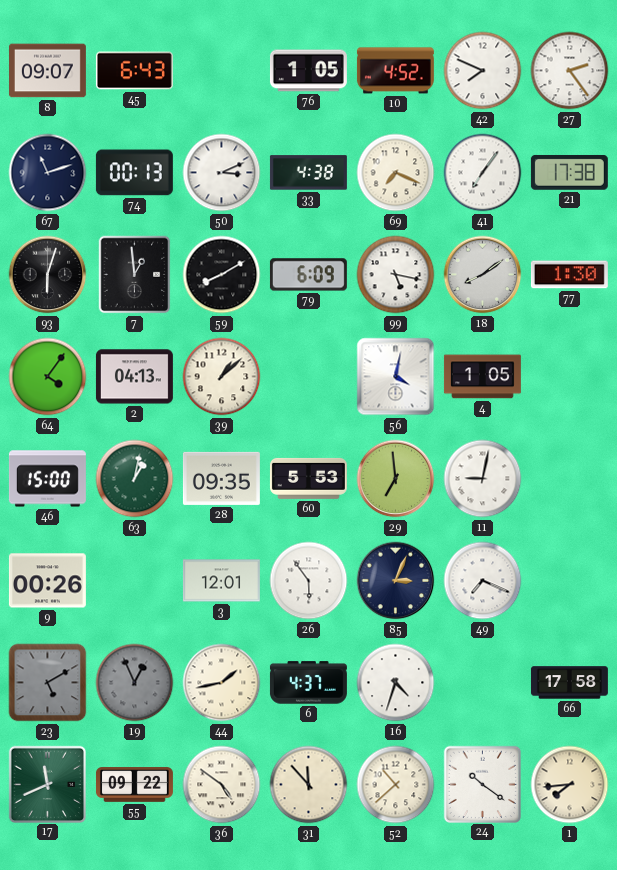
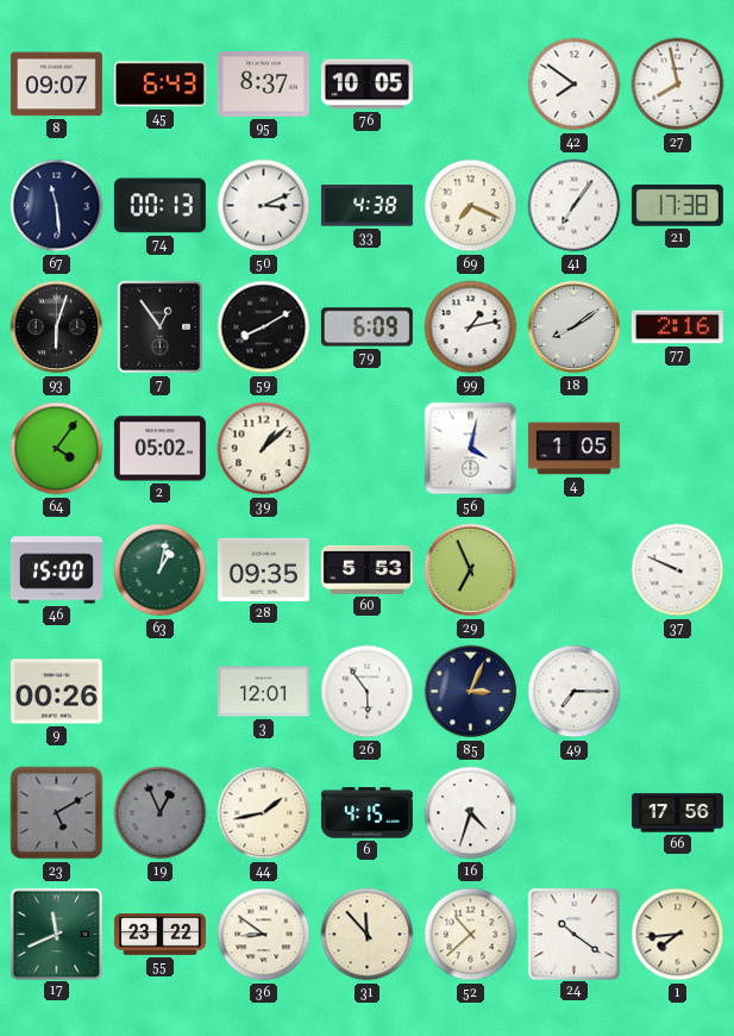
95: none -> 8:37 (263, 85)
76: 1:05 -> 10:05 (366, 85)
10: 4:52 -> none (395, 71)
42: 7:49 -> 7:51 (575, 85)
27: 2:24 -> 7:58 (678, 85)
67: 11:12 -> 11:29 (57, 206)
7: 12:59 -> 12:54 (161, 327)
99: 5:17 -> 1:13 (471, 327)
77: 1:30 -> 2:16 (677, 327)
2: 04:13 -> 05:02 (159, 449)
29: 6:59 -> 6:56 (471, 570)
11: 9:02 -> none (483, 479)
37: none -> 9:49 (678, 570)
49: 7:19 -> 7:15 (575, 692)
6: 4:37 -> 4:15 (366, 813)
66: 17:58 -> 17:56 (677, 813)
55: 09:22 -> 23:22 (159, 935)
36: 4:51 -> 8:51 (264, 935)
